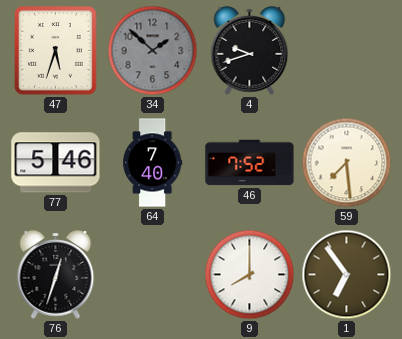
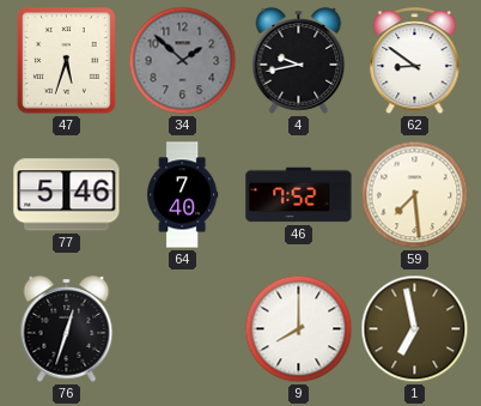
4: 9:42 -> 9:43 (299, 61)
62: none -> 8:51 (415, 61)
1: 6:54 -> 6:58 (415, 329)
